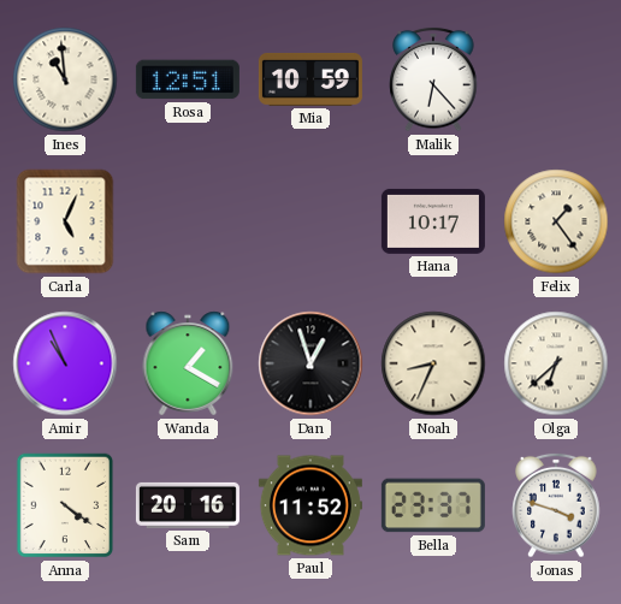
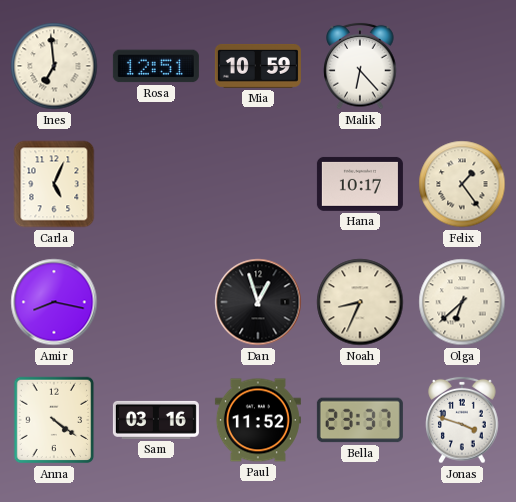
Ines: 10:59 -> 6:59 (54, 66)
Amir: 10:56 -> 8:17 (54, 302)
Wanda: 1:20 -> none (188, 363)
Sam: 20:16 -> 03:16 (156, 420)
